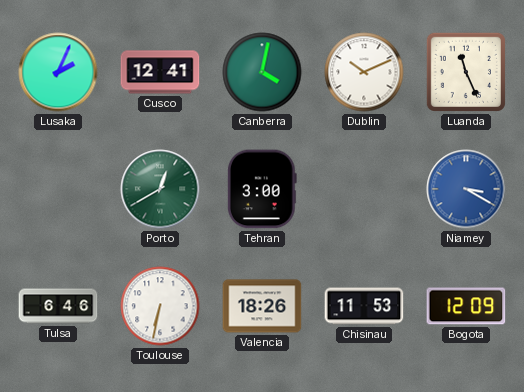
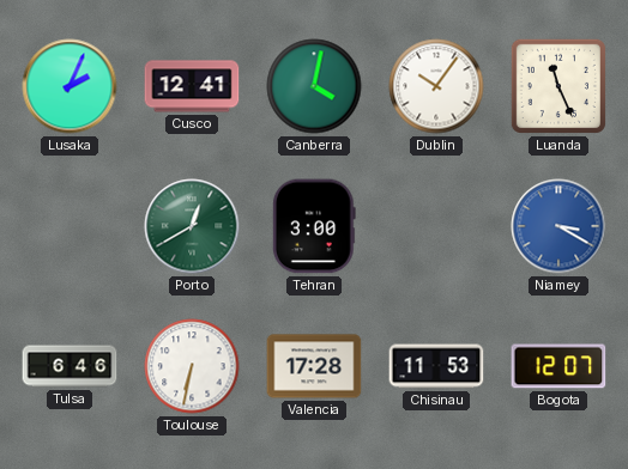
Dublin: 10:11 -> 10:06 (436, 86)
Valencia: 18:26 -> 17:28 (314, 366)
Bogota: 12:09 -> 12:07 (558, 366)
